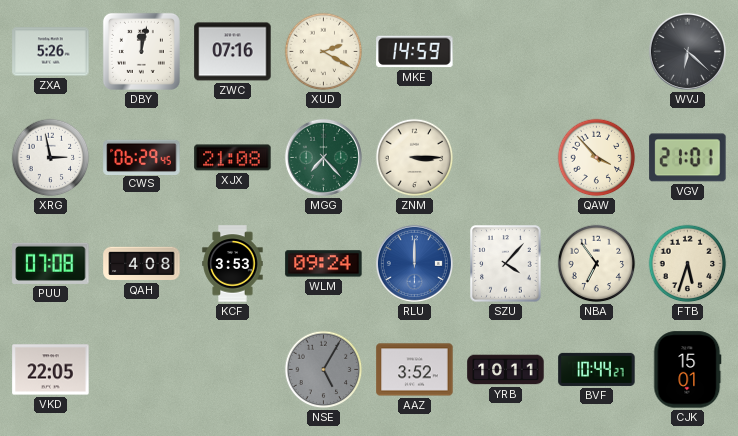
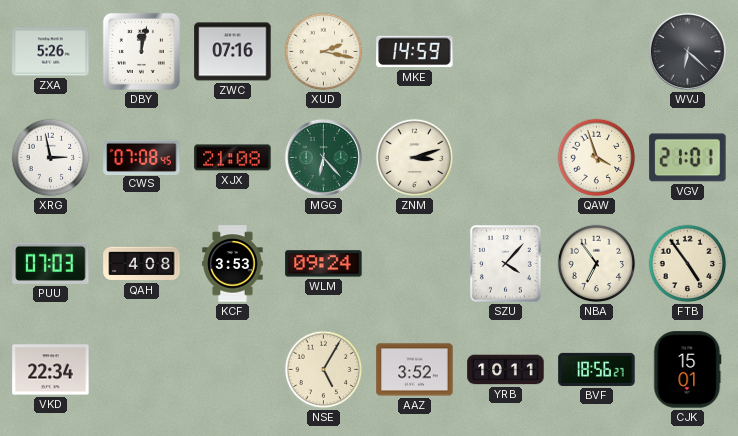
XUD: 2:20 -> 2:17 (324, 52)
CWS: 06:29 -> 07:08 (142, 157)
MGG: 7:23 -> 6:23 (323, 157)
ZNM: 3:15 -> 3:12 (415, 158)
QAW: 3:53 -> 3:57 (597, 158)
PUU: 07:08 -> 07:03 (51, 263)
RLU: 12:00 -> none (414, 263)
FTB: 5:33 -> 4:54 (688, 264)
VKD: 22:05 -> 22:34 (51, 370)
NSE dial: grey -> cream (324, 370)
BVF: 10:44 -> 18:56 (597, 369)
